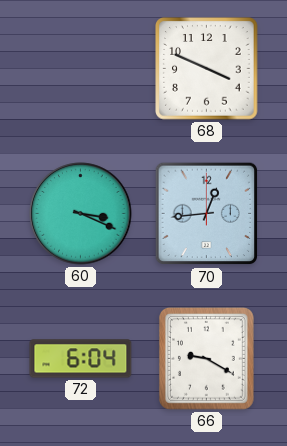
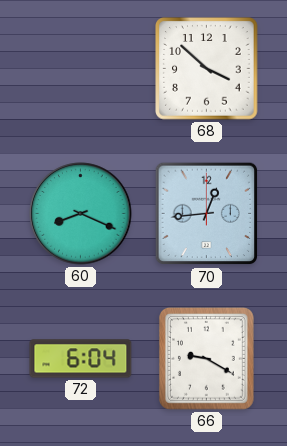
68: 3:49 -> 3:52 (207, 69)
60: 3:19 -> 8:19 (81, 214)
